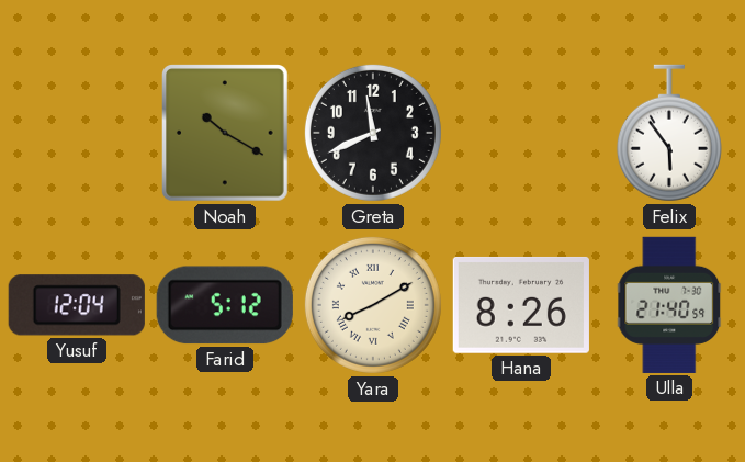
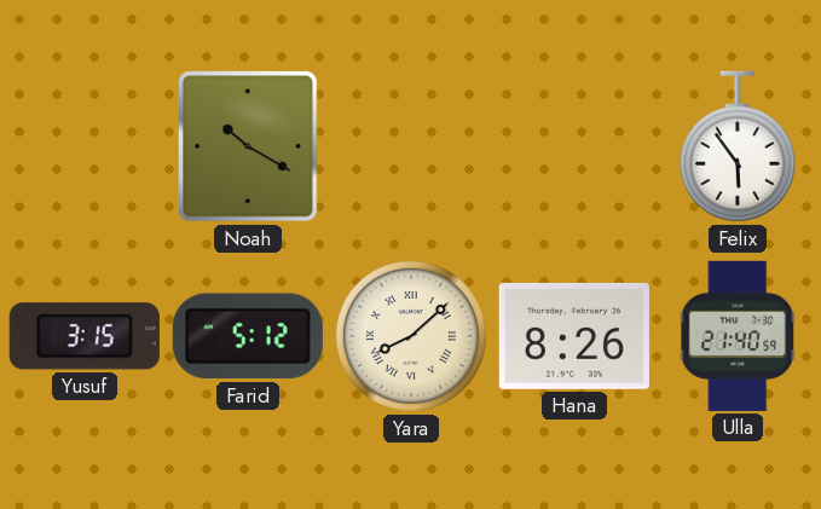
Greta: 11:41 -> none (373, 133)
Yusuf: 12:04 -> 3:15 (85, 336)
Yara: 8:10 -> 8:08 (411, 336)
